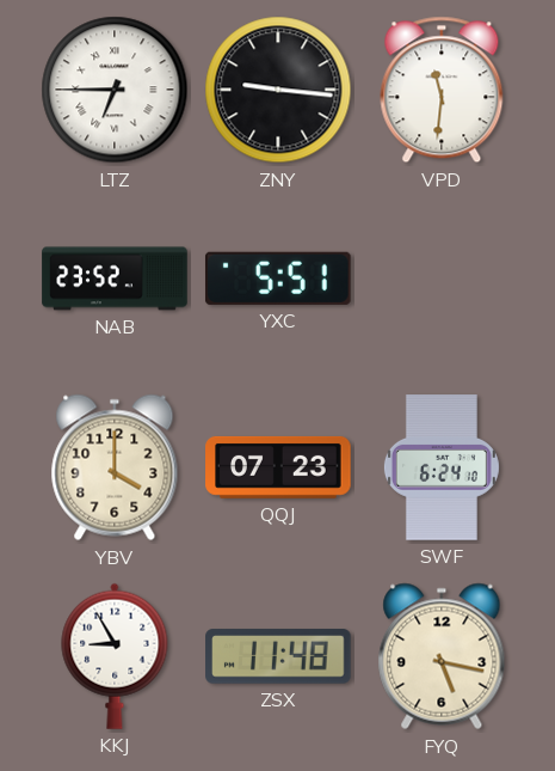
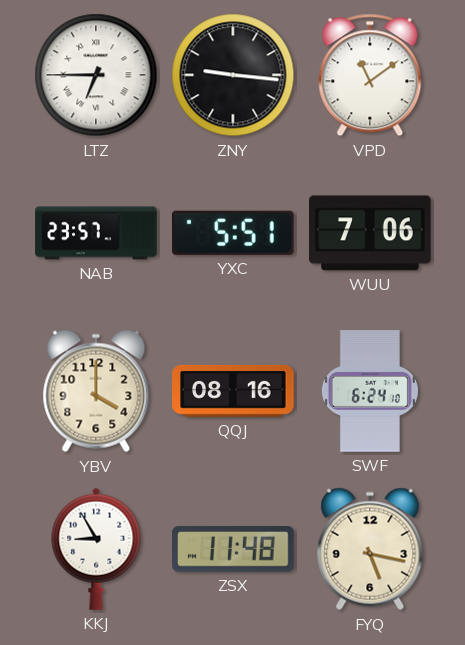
VPD: 11:31 -> 11:09 (370, 75)
NAB: 23:52 -> 23:57 (96, 233)
WUU: none -> 7:06 (370, 233)
QQJ: 07:23 -> 08:16 (233, 391)
